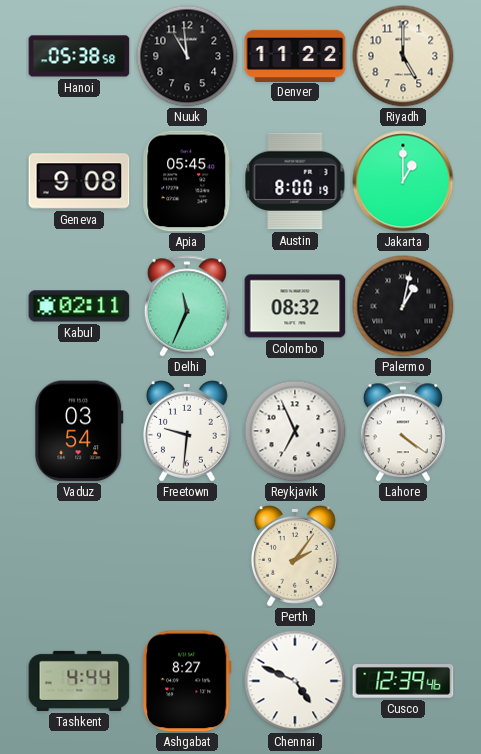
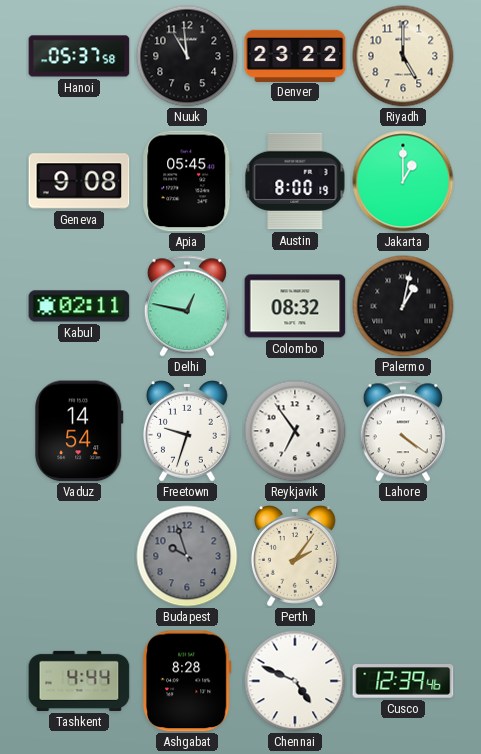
Hanoi: 05:38 -> 05:37 (79, 56)
Denver: 11:22 -> 23:22 (295, 55)
Delhi: 11:34 -> 12:47 (187, 306)
Vaduz: 03:54 -> 14:54 (79, 431)
Freetown: 9:31 -> 9:33 (187, 432)
Reykjavik: 6:56 -> 6:54 (295, 431)
Budapest: none -> 9:57 (187, 556)
Ashgabat: 8:27 -> 8:28 (187, 681)
